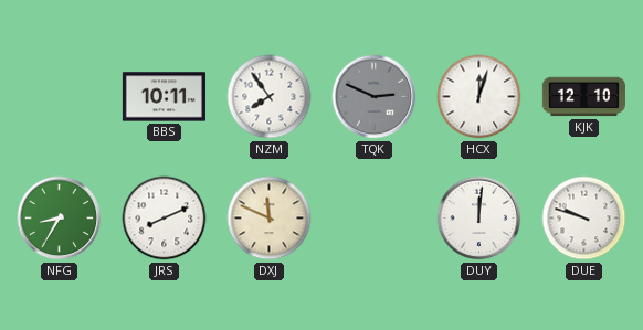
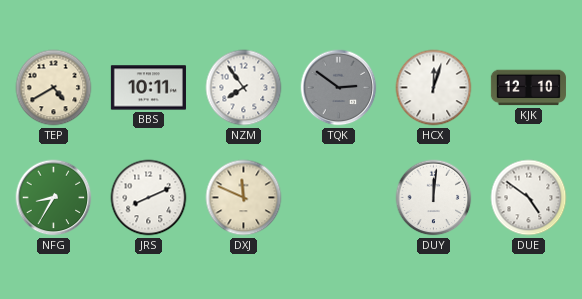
TEP: none -> 4:40 (54, 88)
TQK: 2:49 -> 2:51 (339, 88)
DUE: 9:48 -> 4:51 (529, 198)
